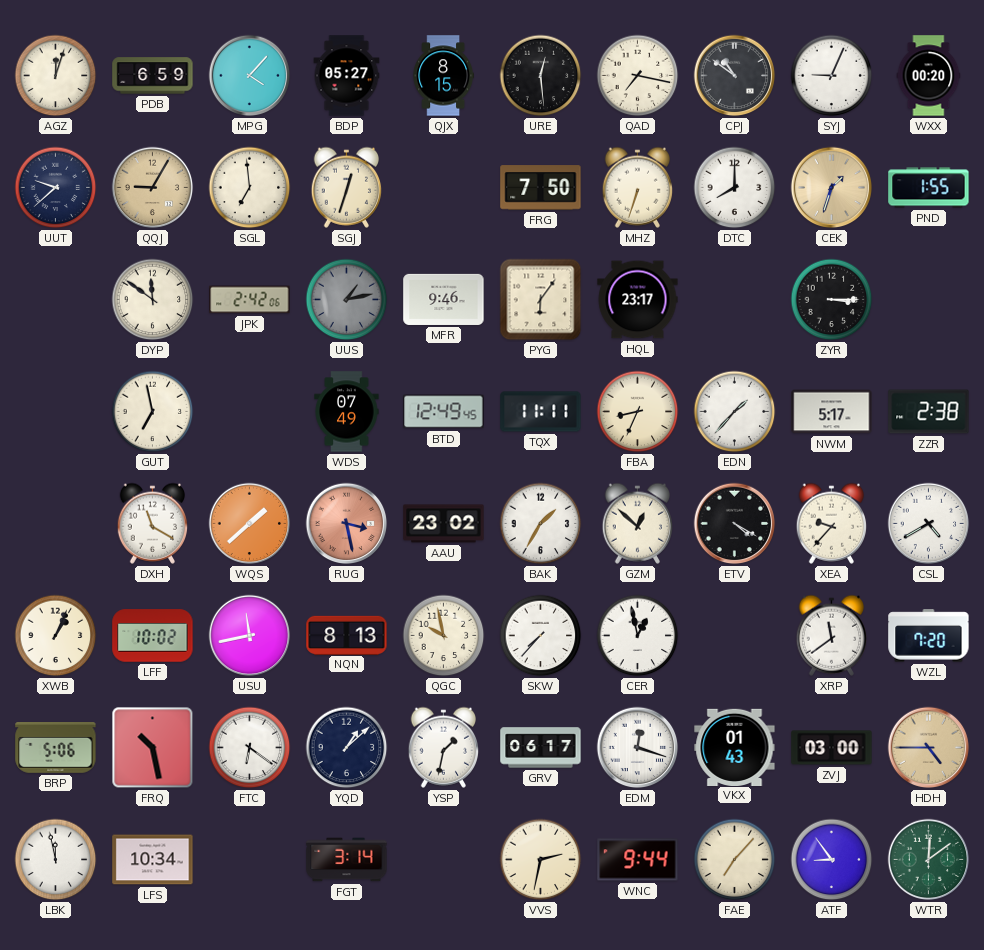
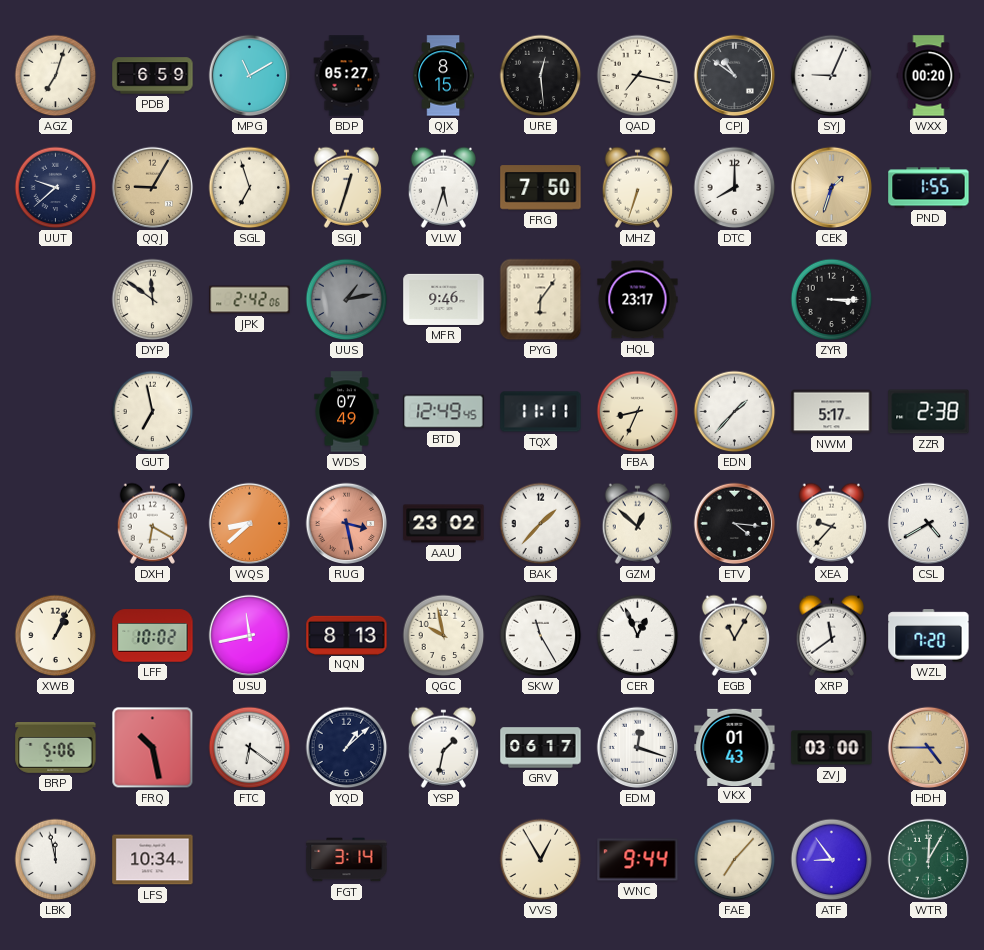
AGZ: 12:03 -> 7:03 (56, 76)
MPG: 4:07 -> 11:10 (250, 76)
SGL: 6:59 -> 6:57 (250, 188)
VLW: none -> 5:33 (444, 187)
DXH: 11:20 -> 6:20 (153, 523)
WQS: 1:38 -> 8:38 (250, 524)
BAK: 1:35 -> 1:37 (541, 524)
ETV: 4:20 -> 4:16 (735, 524)
SKW: 7:37 -> 11:25 (541, 636)
CER: 12:58 -> 12:56 (638, 636)
EGB: none -> 11:05 (735, 635)
VVS: 2:32 -> 12:55 (541, 860)
WTR: 12:09 -> 12:05 (929, 860)
